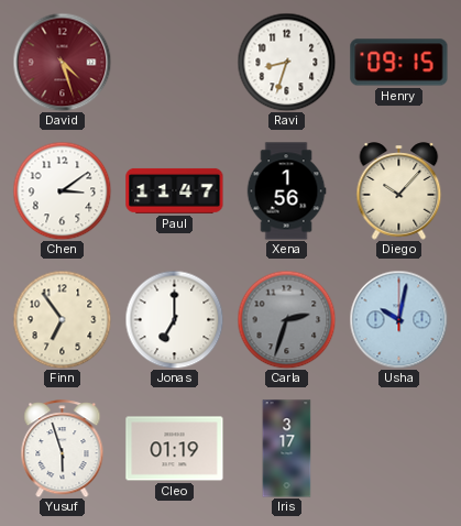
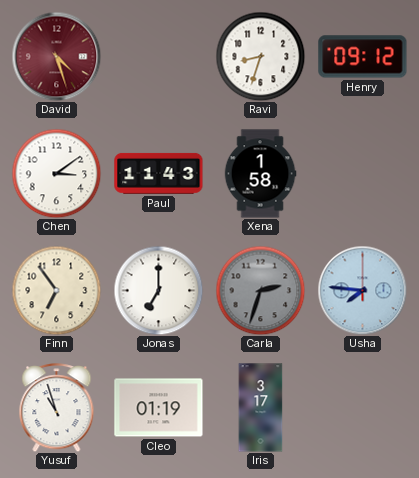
Henry: 09:15 -> 09:12 (363, 57)
Paul: 11:47 -> 11:43 (159, 173)
Xena: 1:56 -> 1:58 (260, 174)
Diego: 10:07 -> none (399, 191)
Usha: 10:02 -> 7:46 (362, 290)
Yusuf: 5:57 -> 10:57 (57, 408)
